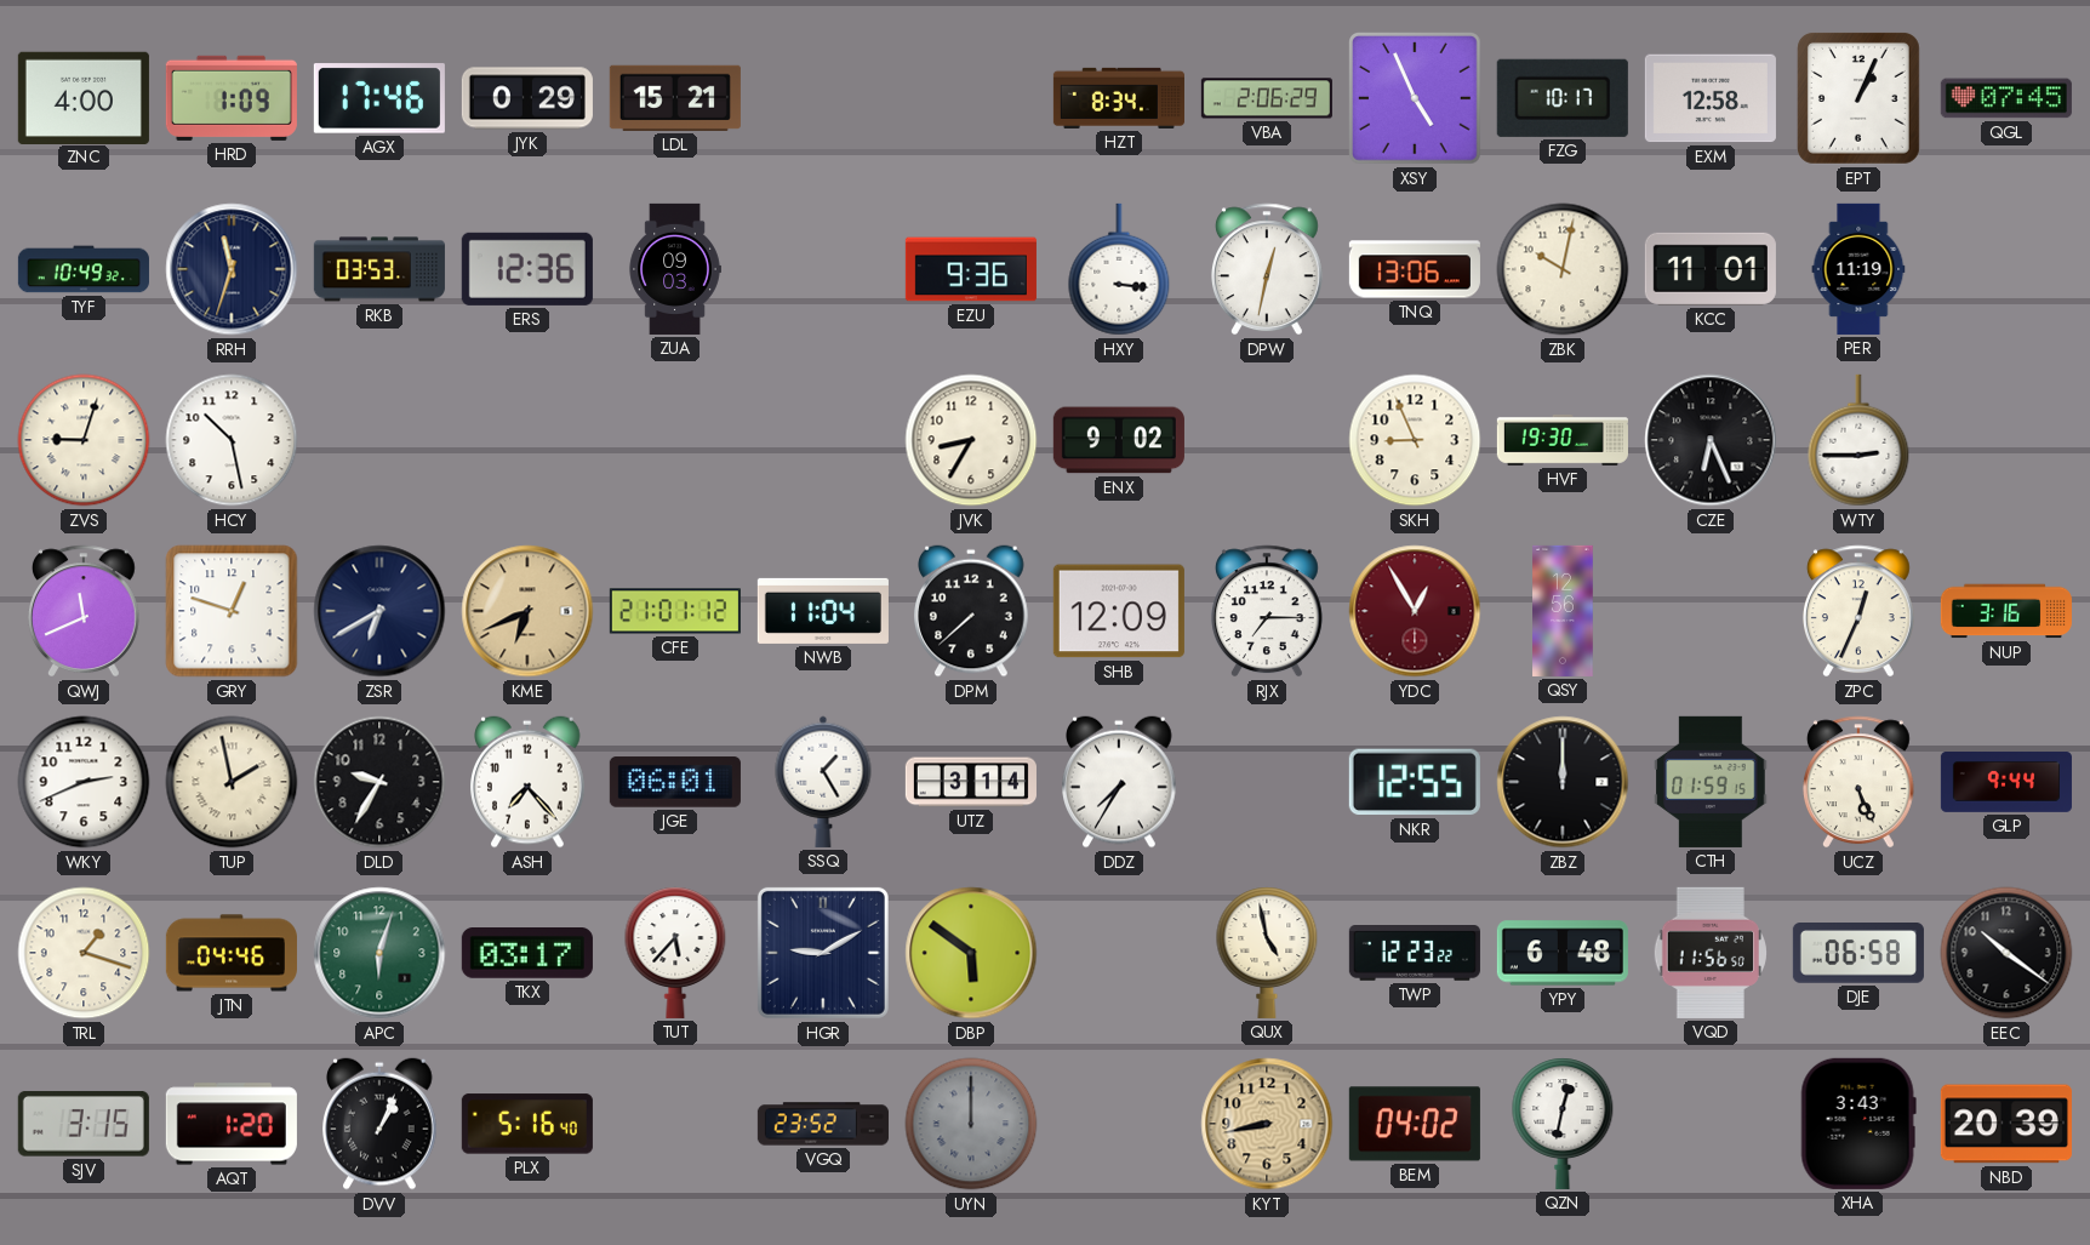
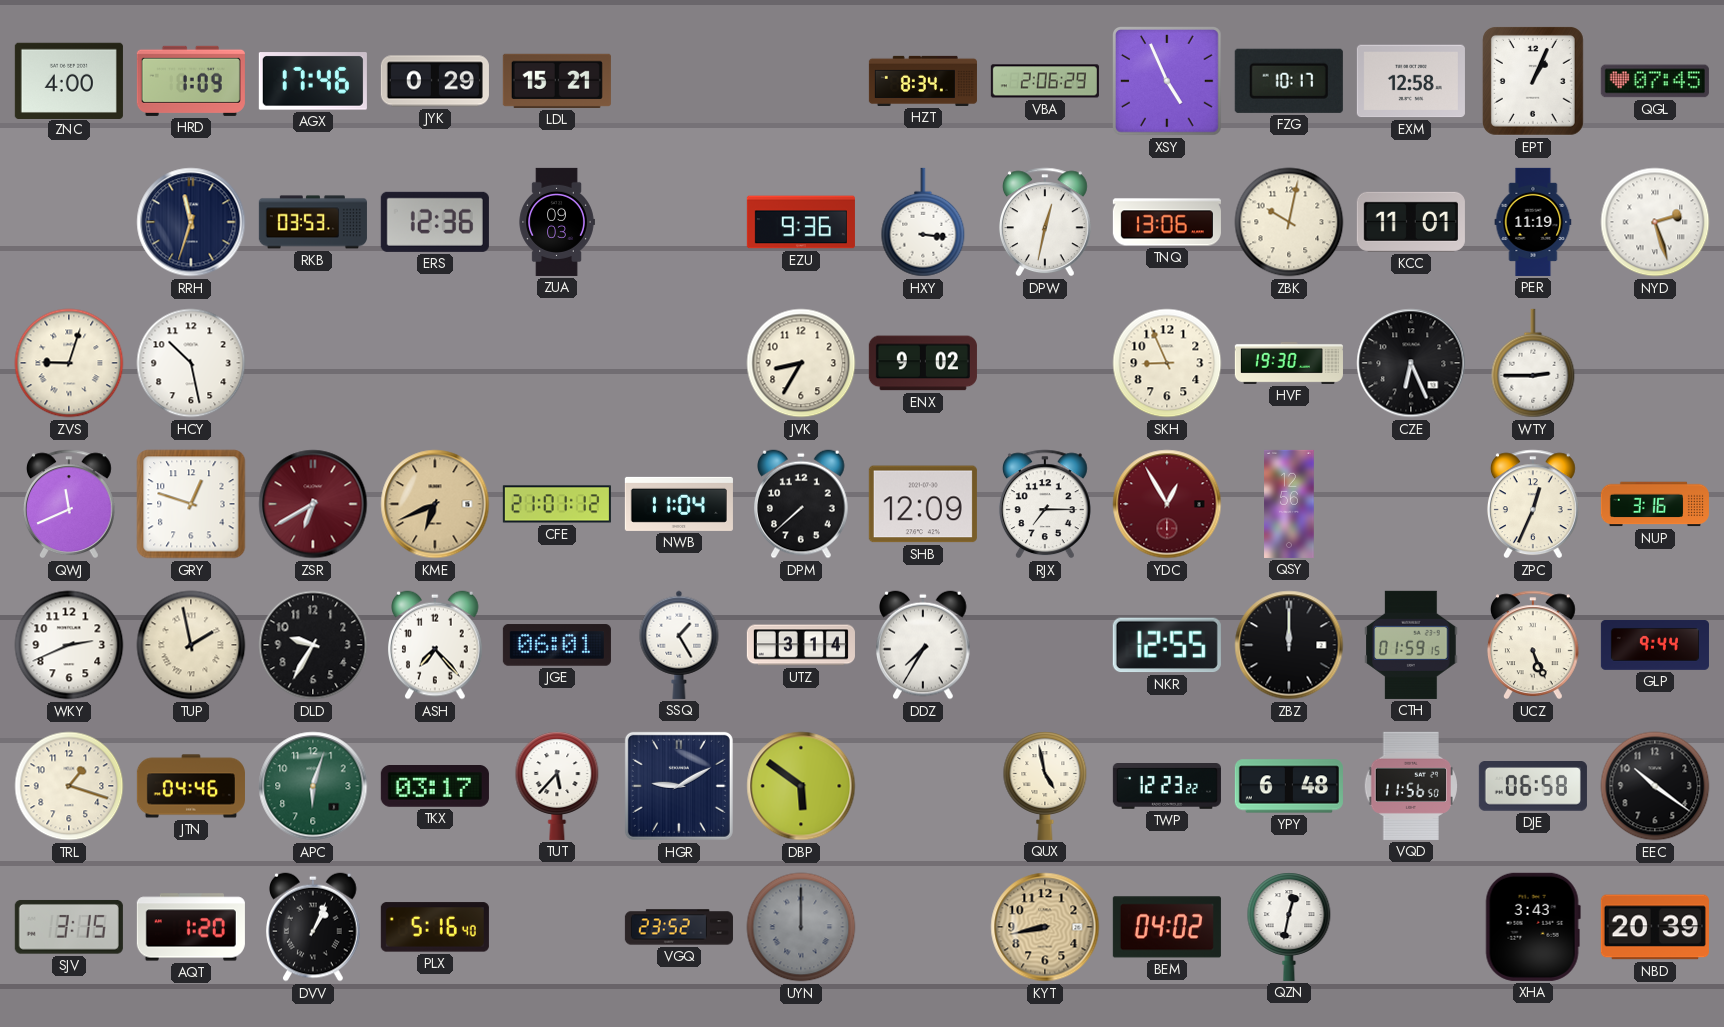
TYF: 10:49 -> none (84, 269)
NYD: none -> 2:27 (1655, 222)
ZSR dial: navy -> burgundy (313, 504)
